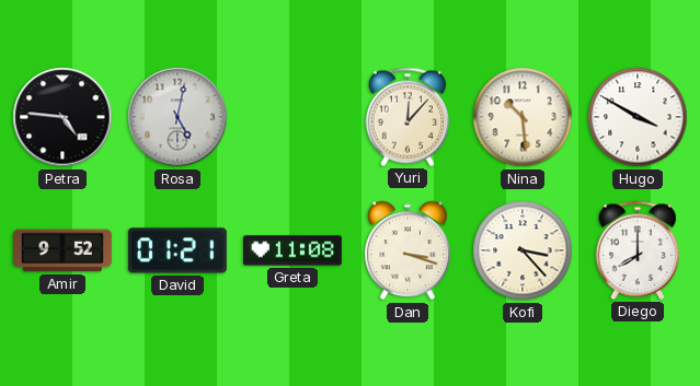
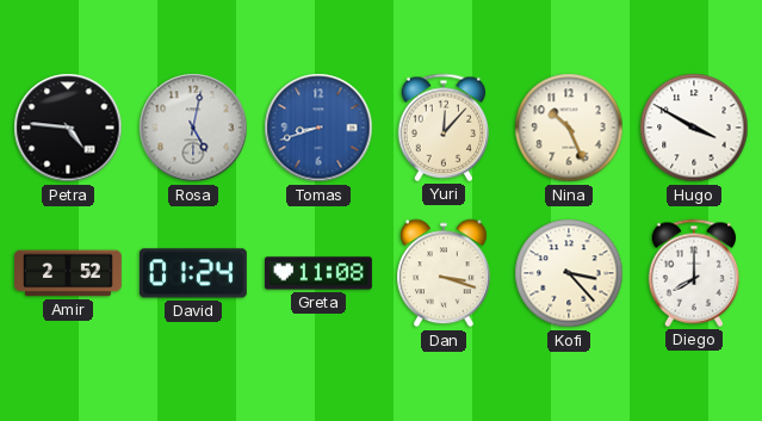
Tomas: none -> 8:42 (318, 128)
Nina: 10:29 -> 10:26 (569, 128)
Amir: 9:52 -> 2:52 (69, 273)
David: 01:21 -> 01:24 (193, 273)
